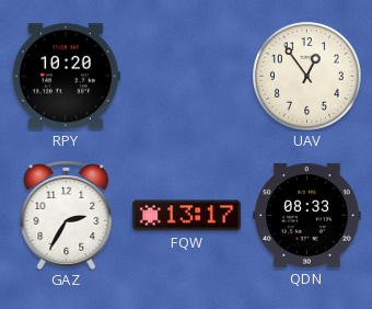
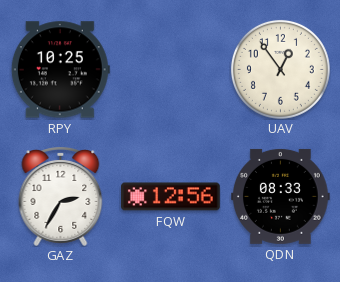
RPY: 10:20 -> 10:25 (60, 70)
FQW: 13:17 -> 12:56 (171, 197)
